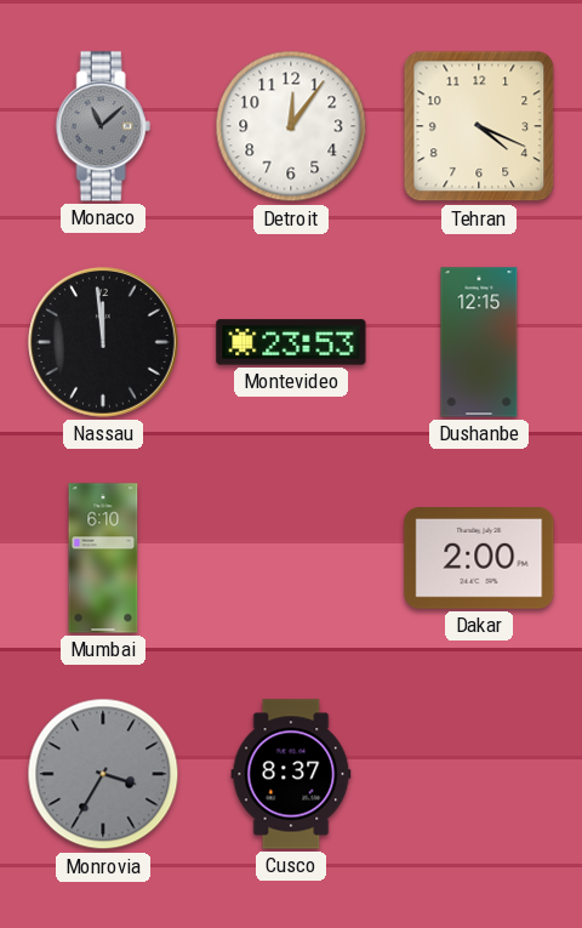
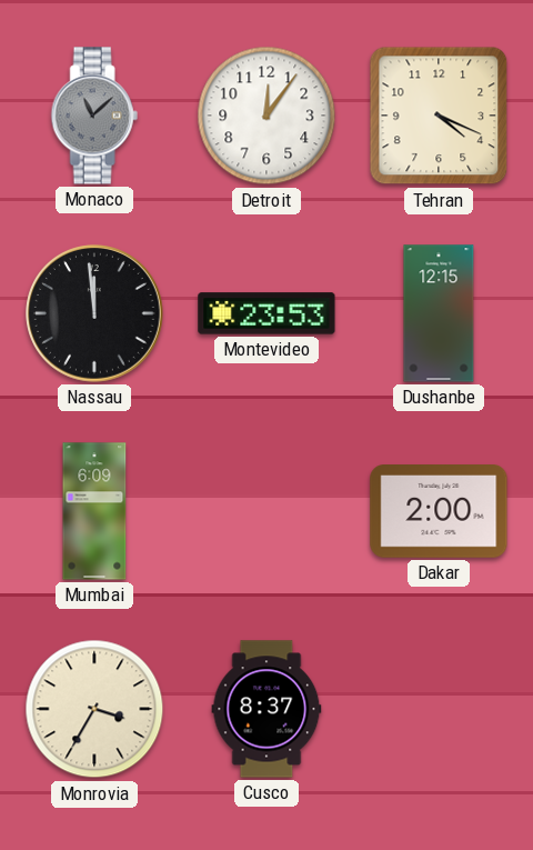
Mumbai: 6:10 -> 6:09 (94, 511)
Monrovia dial: grey -> cream (94, 709)
